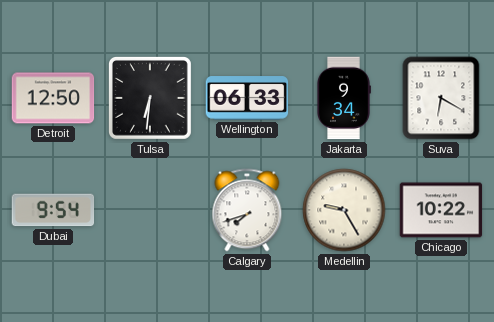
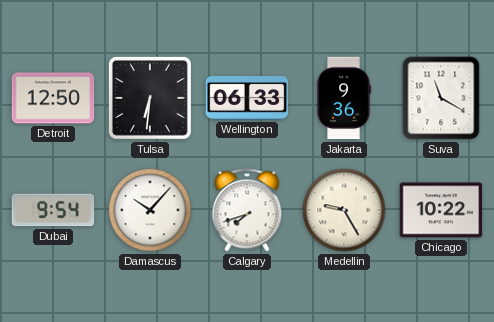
Jakarta: 9:34 -> 9:36 (344, 98)
Suva: 6:20 -> 11:20 (441, 98)
Damascus: none -> 10:07 (150, 210)
